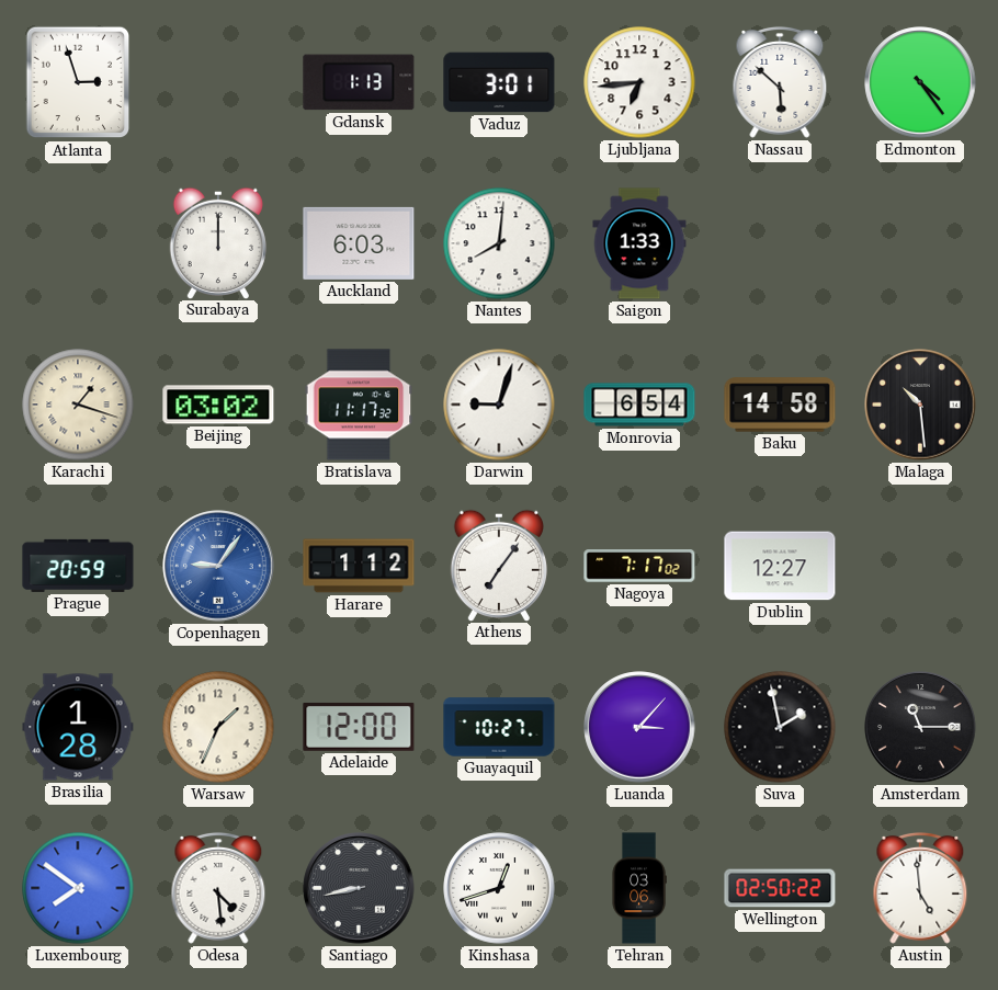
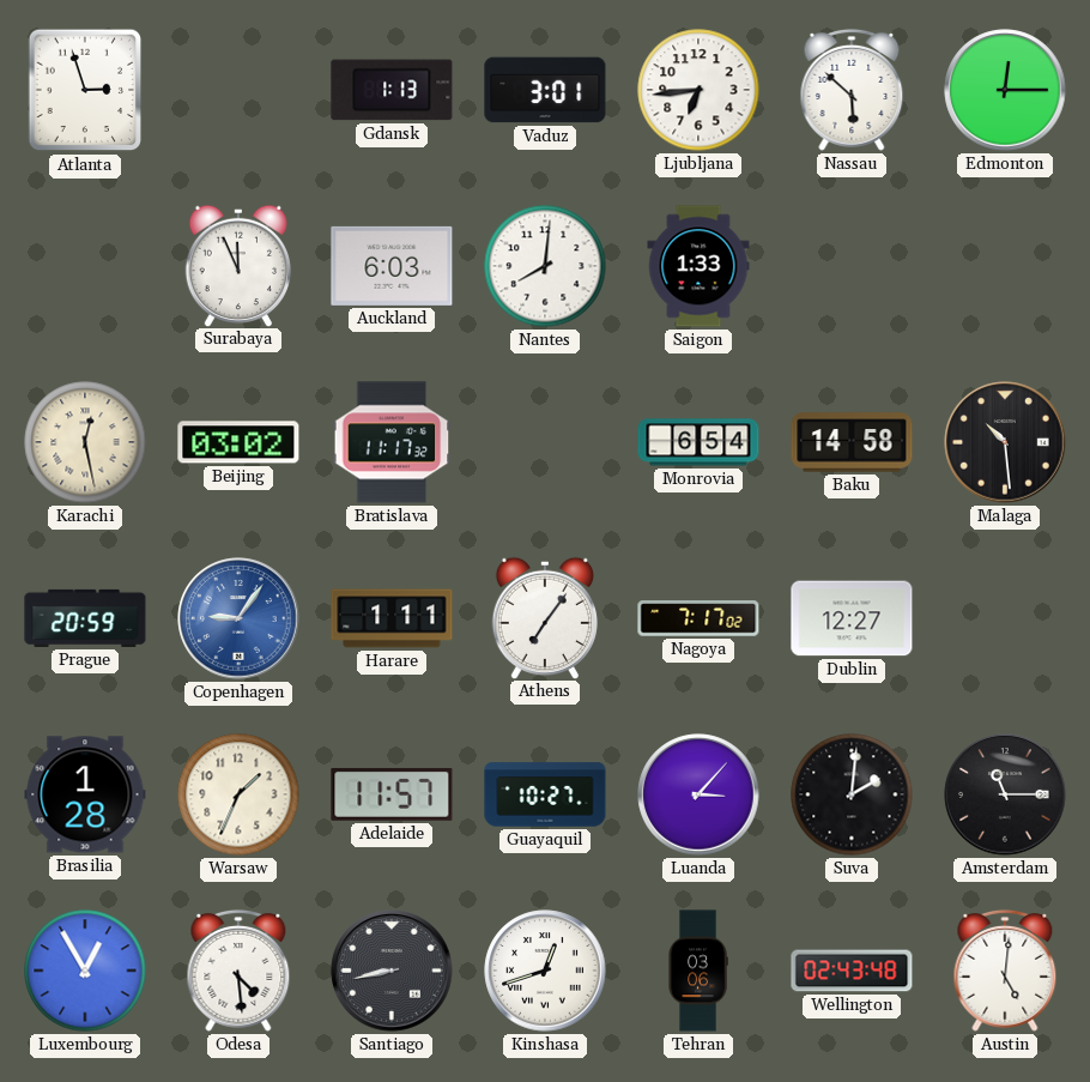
Edmonton: 4:24 -> 12:15 (1005, 90)
Surabaya: 12:00 -> 11:56 (238, 265)
Karachi: 1:18 -> 12:28 (85, 442)
Darwin: 9:03 -> none (499, 405)
Harare: 1:12 -> 1:11 (392, 618)
Adelaide: 12:00 -> 11:57 (392, 794)
Suva: 1:58 -> 2:01 (852, 794)
Luxembourg: 7:51 -> 12:55 (85, 971)
Wellington: 02:50 -> 02:43 (852, 971)
Austin: 4:59 -> 5:01 (1005, 971)
